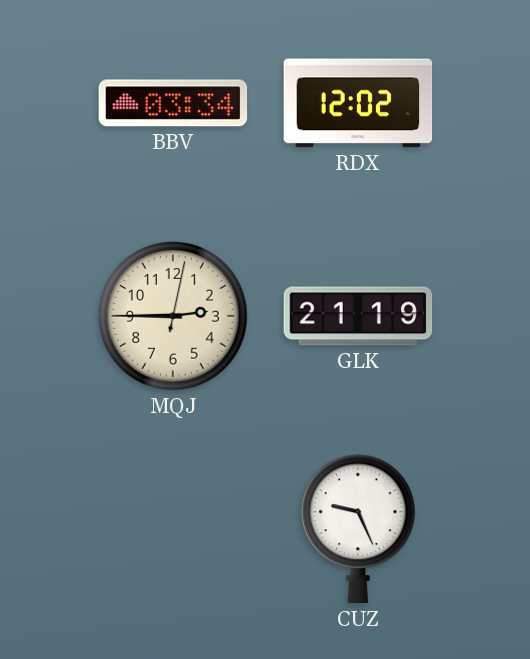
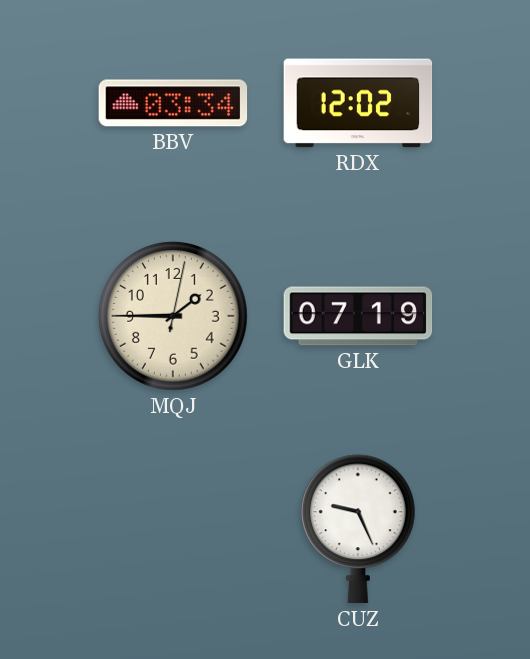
MQJ: 2:45 -> 1:45 (173, 316)
GLK: 21:19 -> 07:19 (358, 316)
